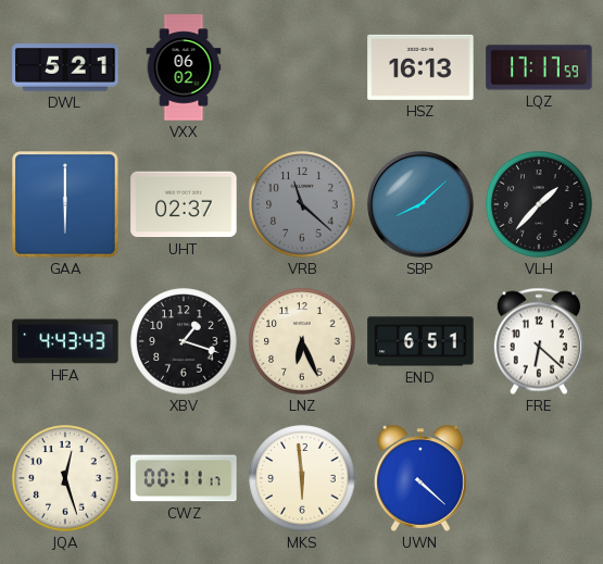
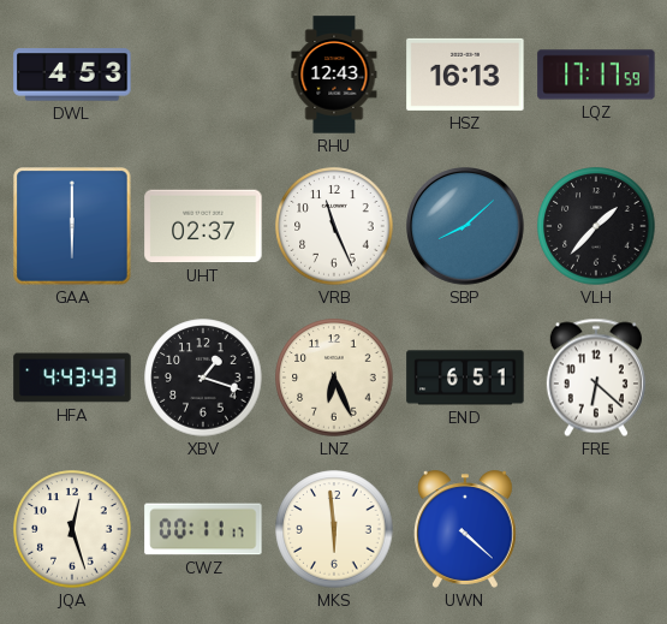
DWL: 5:21 -> 4:53 (72, 75)
VXX: 06:02 -> none (184, 67)
RHU: none -> 12:43 (334, 75)
VRB: 11:22 -> 11:26 (334, 226)
VRB dial: grey -> white (334, 226)
